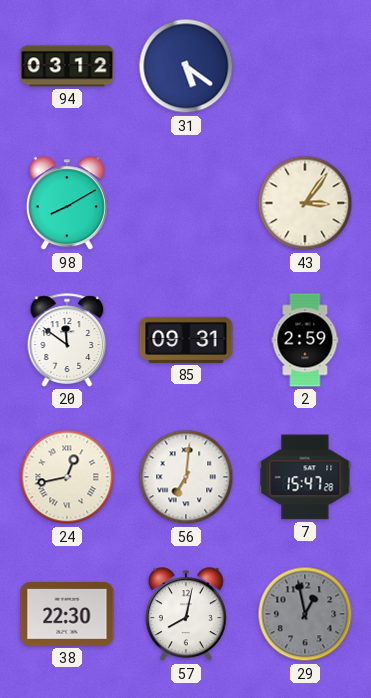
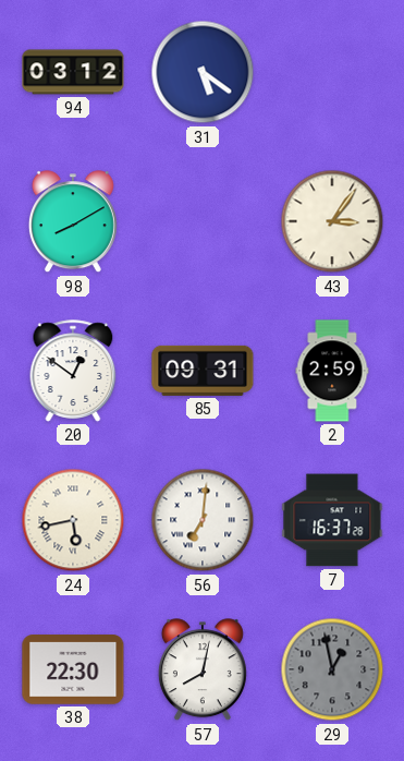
20: 11:51 -> 12:51 (73, 371)
24: 12:43 -> 5:43 (73, 520)
7: 15:47 -> 16:37 (332, 520)
